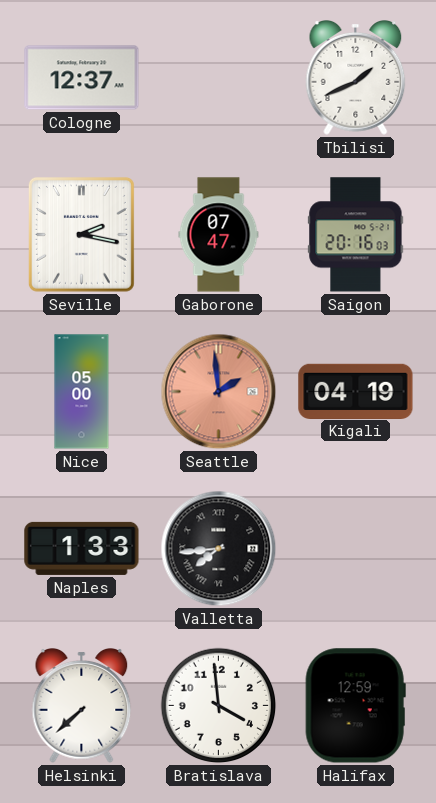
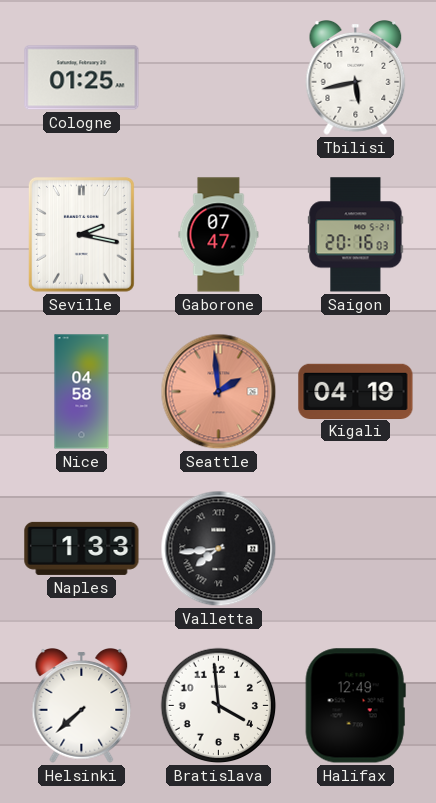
Cologne: 12:37 -> 01:25 (82, 78)
Tbilisi: 1:41 -> 5:43 (356, 78)
Nice: 05:00 -> 04:58 (82, 392)
Halifax: 12:59 -> 12:49 (355, 706)
